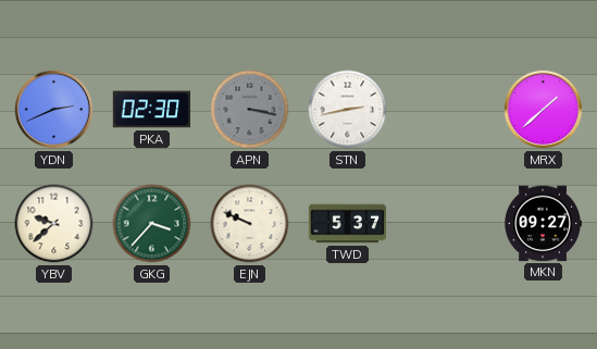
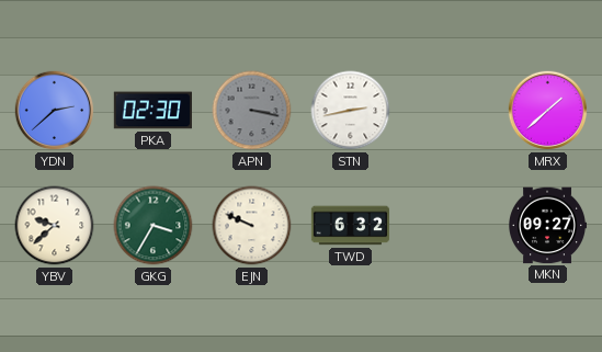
YDN: 2:41 -> 2:38 (55, 111)
GKG: 3:37 -> 3:35 (154, 226)
TWD: 5:37 -> 6:32 (351, 226)
